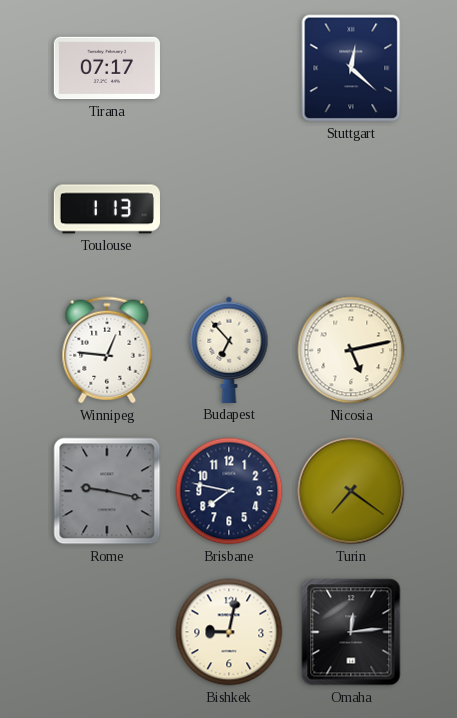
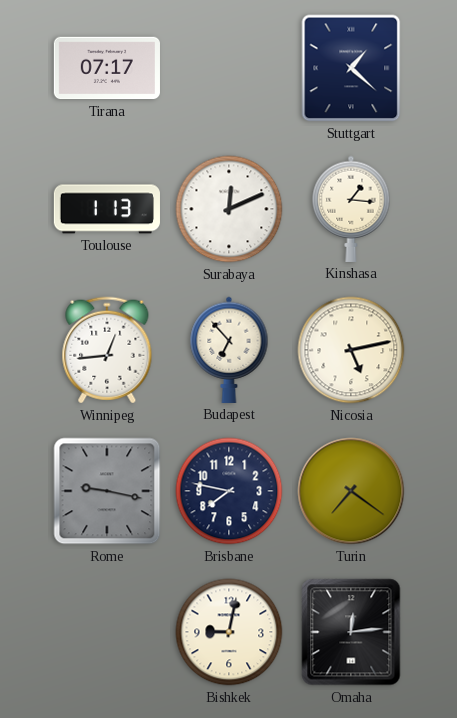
Stuttgart: 12:22 -> 1:22 (351, 68)
Surabaya: none -> 12:11 (229, 209)
Kinshasa: none -> 1:16 (351, 209)
Winnipeg: 12:46 -> 12:44 (107, 350)
